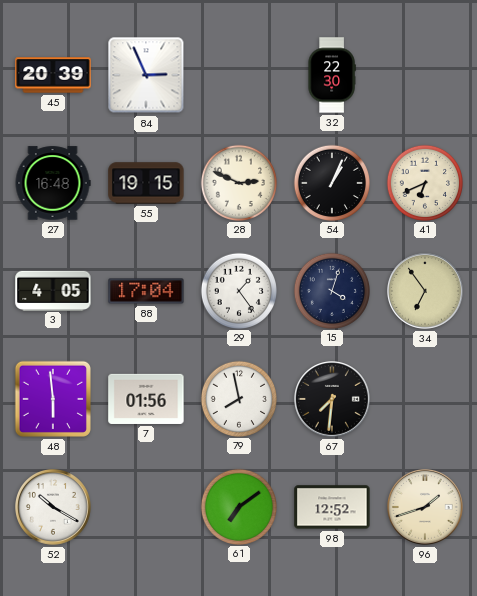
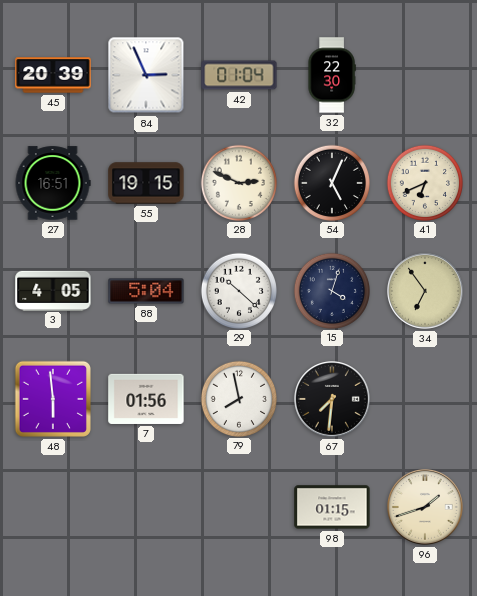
42: none -> 01:04 (239, 75)
27: 16:48 -> 16:51 (53, 183)
54: 1:04 -> 5:04 (331, 182)
88: 17:04 -> 5:04 (146, 291)
29: 1:24 -> 10:22 (238, 290)
52: 10:20 -> none (54, 508)
61: 7:09 -> none (238, 506)
98: 12:52 -> 01:15 (332, 507)
